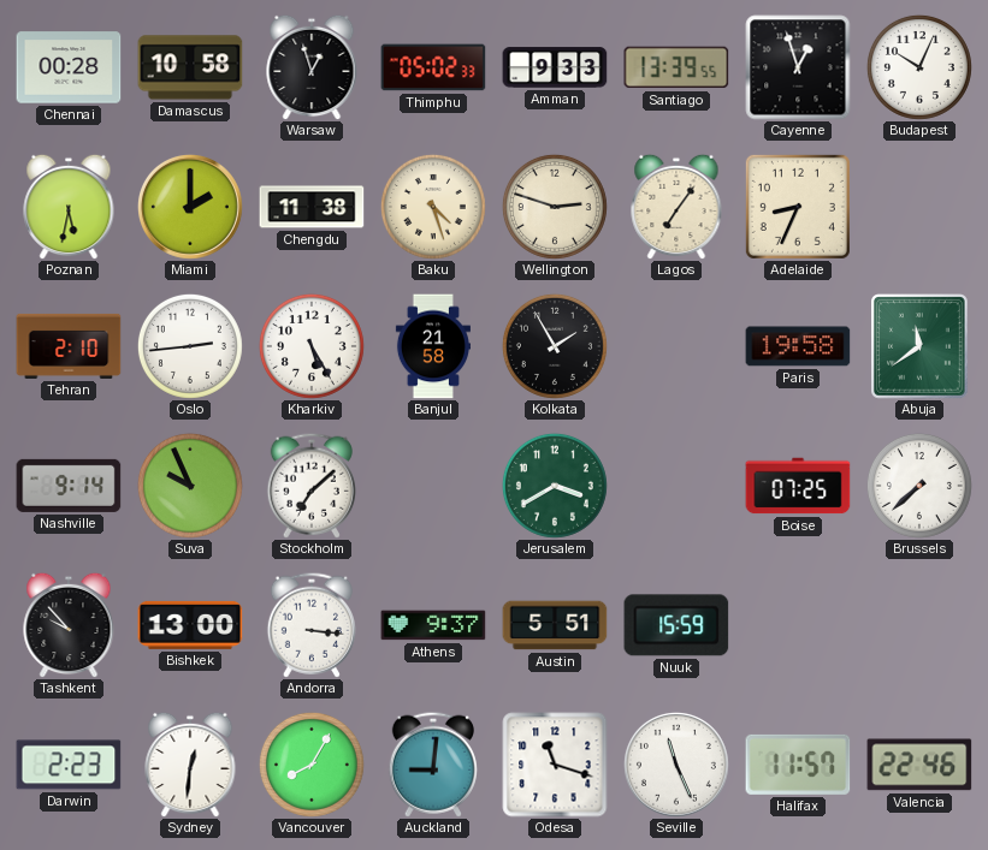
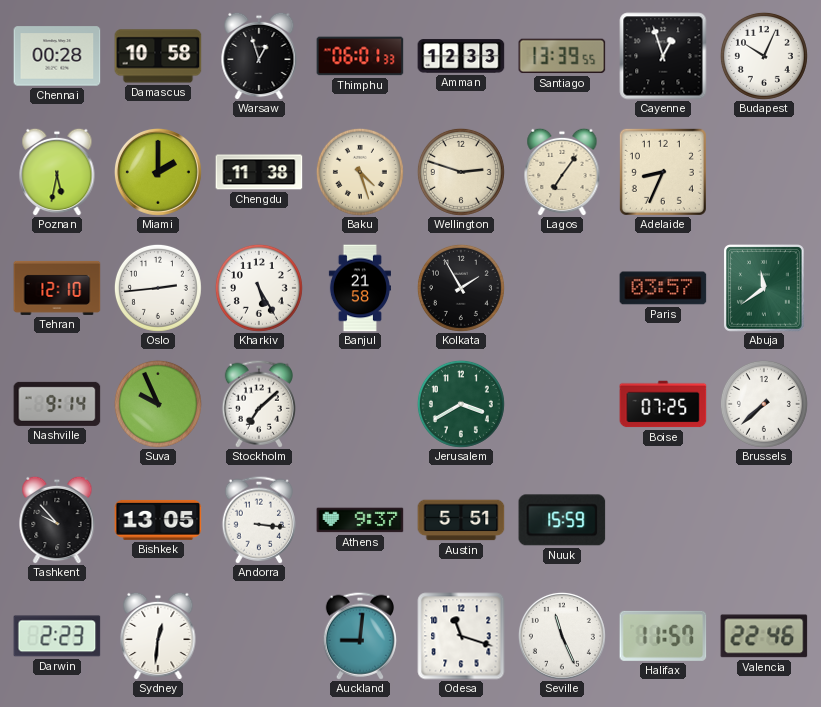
Thimphu: 05:02 -> 06:01 (360, 56)
Amman: 9:33 -> 12:33 (461, 56)
Tehran: 2:10 -> 12:10 (57, 288)
Paris: 19:58 -> 03:57 (663, 288)
Bishkek: 13:00 -> 13:05 (158, 520)
Vancouver: 8:05 -> none (312, 765)
